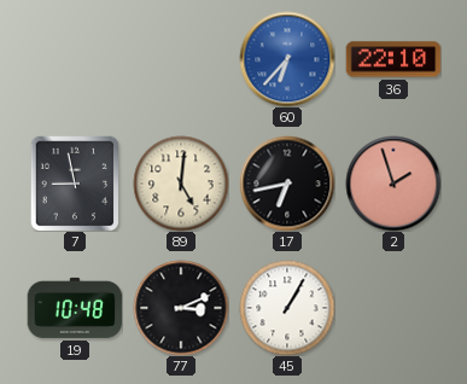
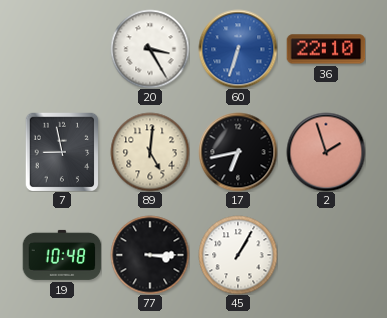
20: none -> 3:25 (150, 49)
60: 6:37 -> 6:33 (238, 49)
77: 3:11 -> 3:15 (150, 255)
